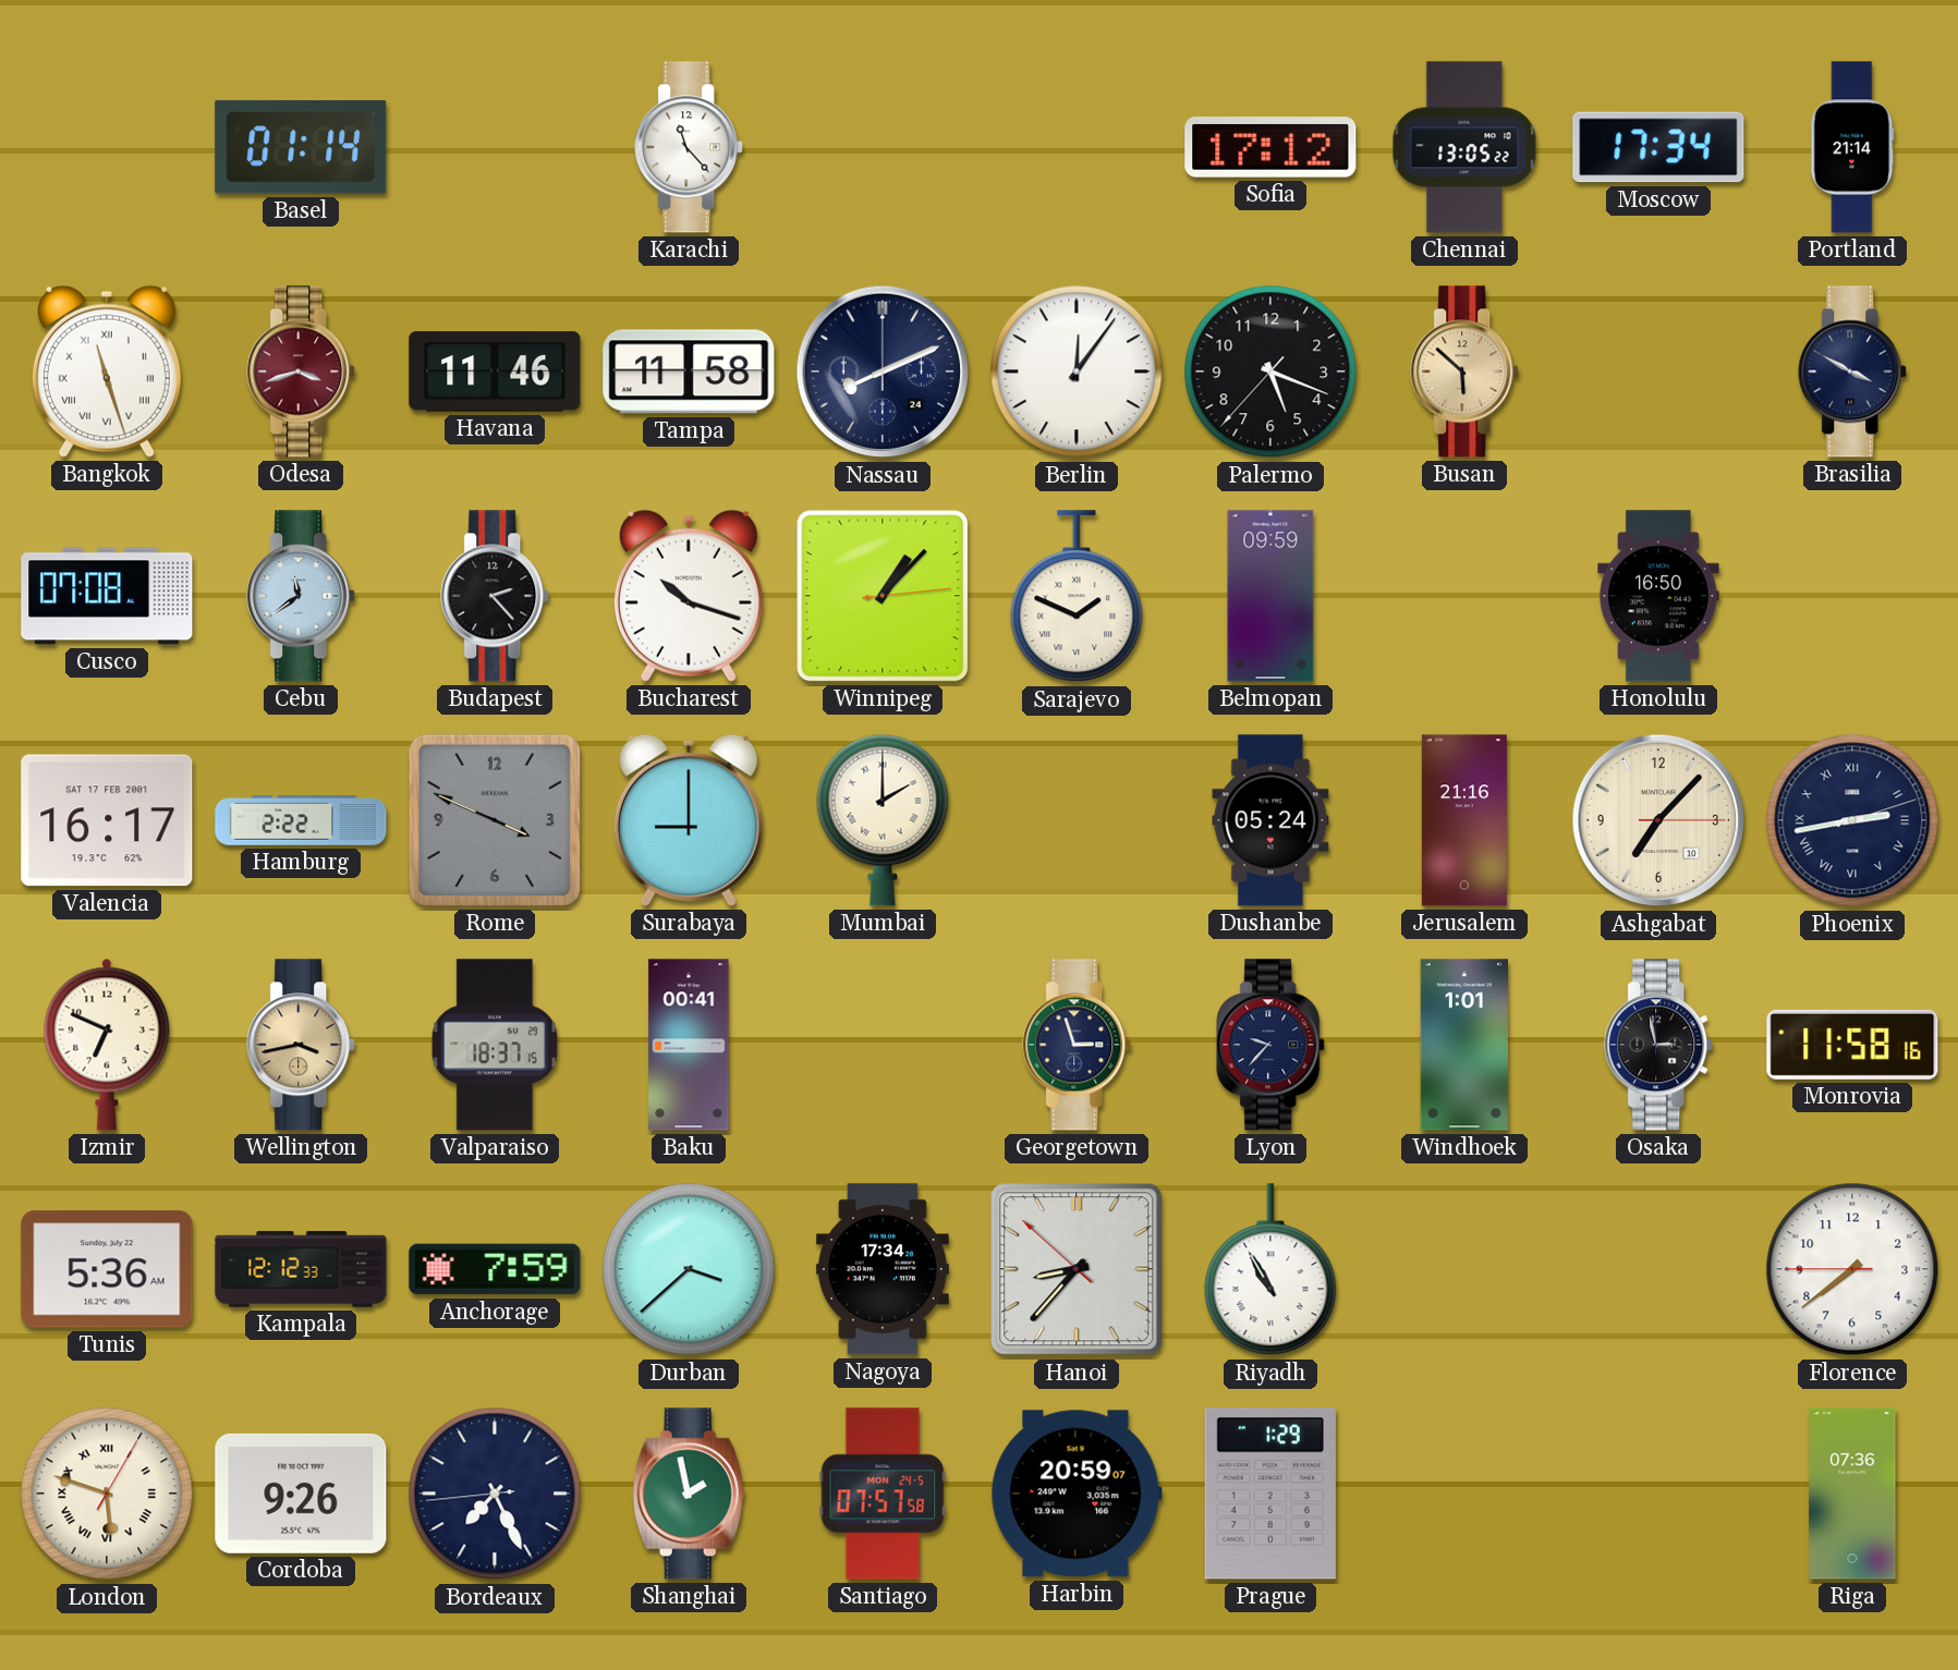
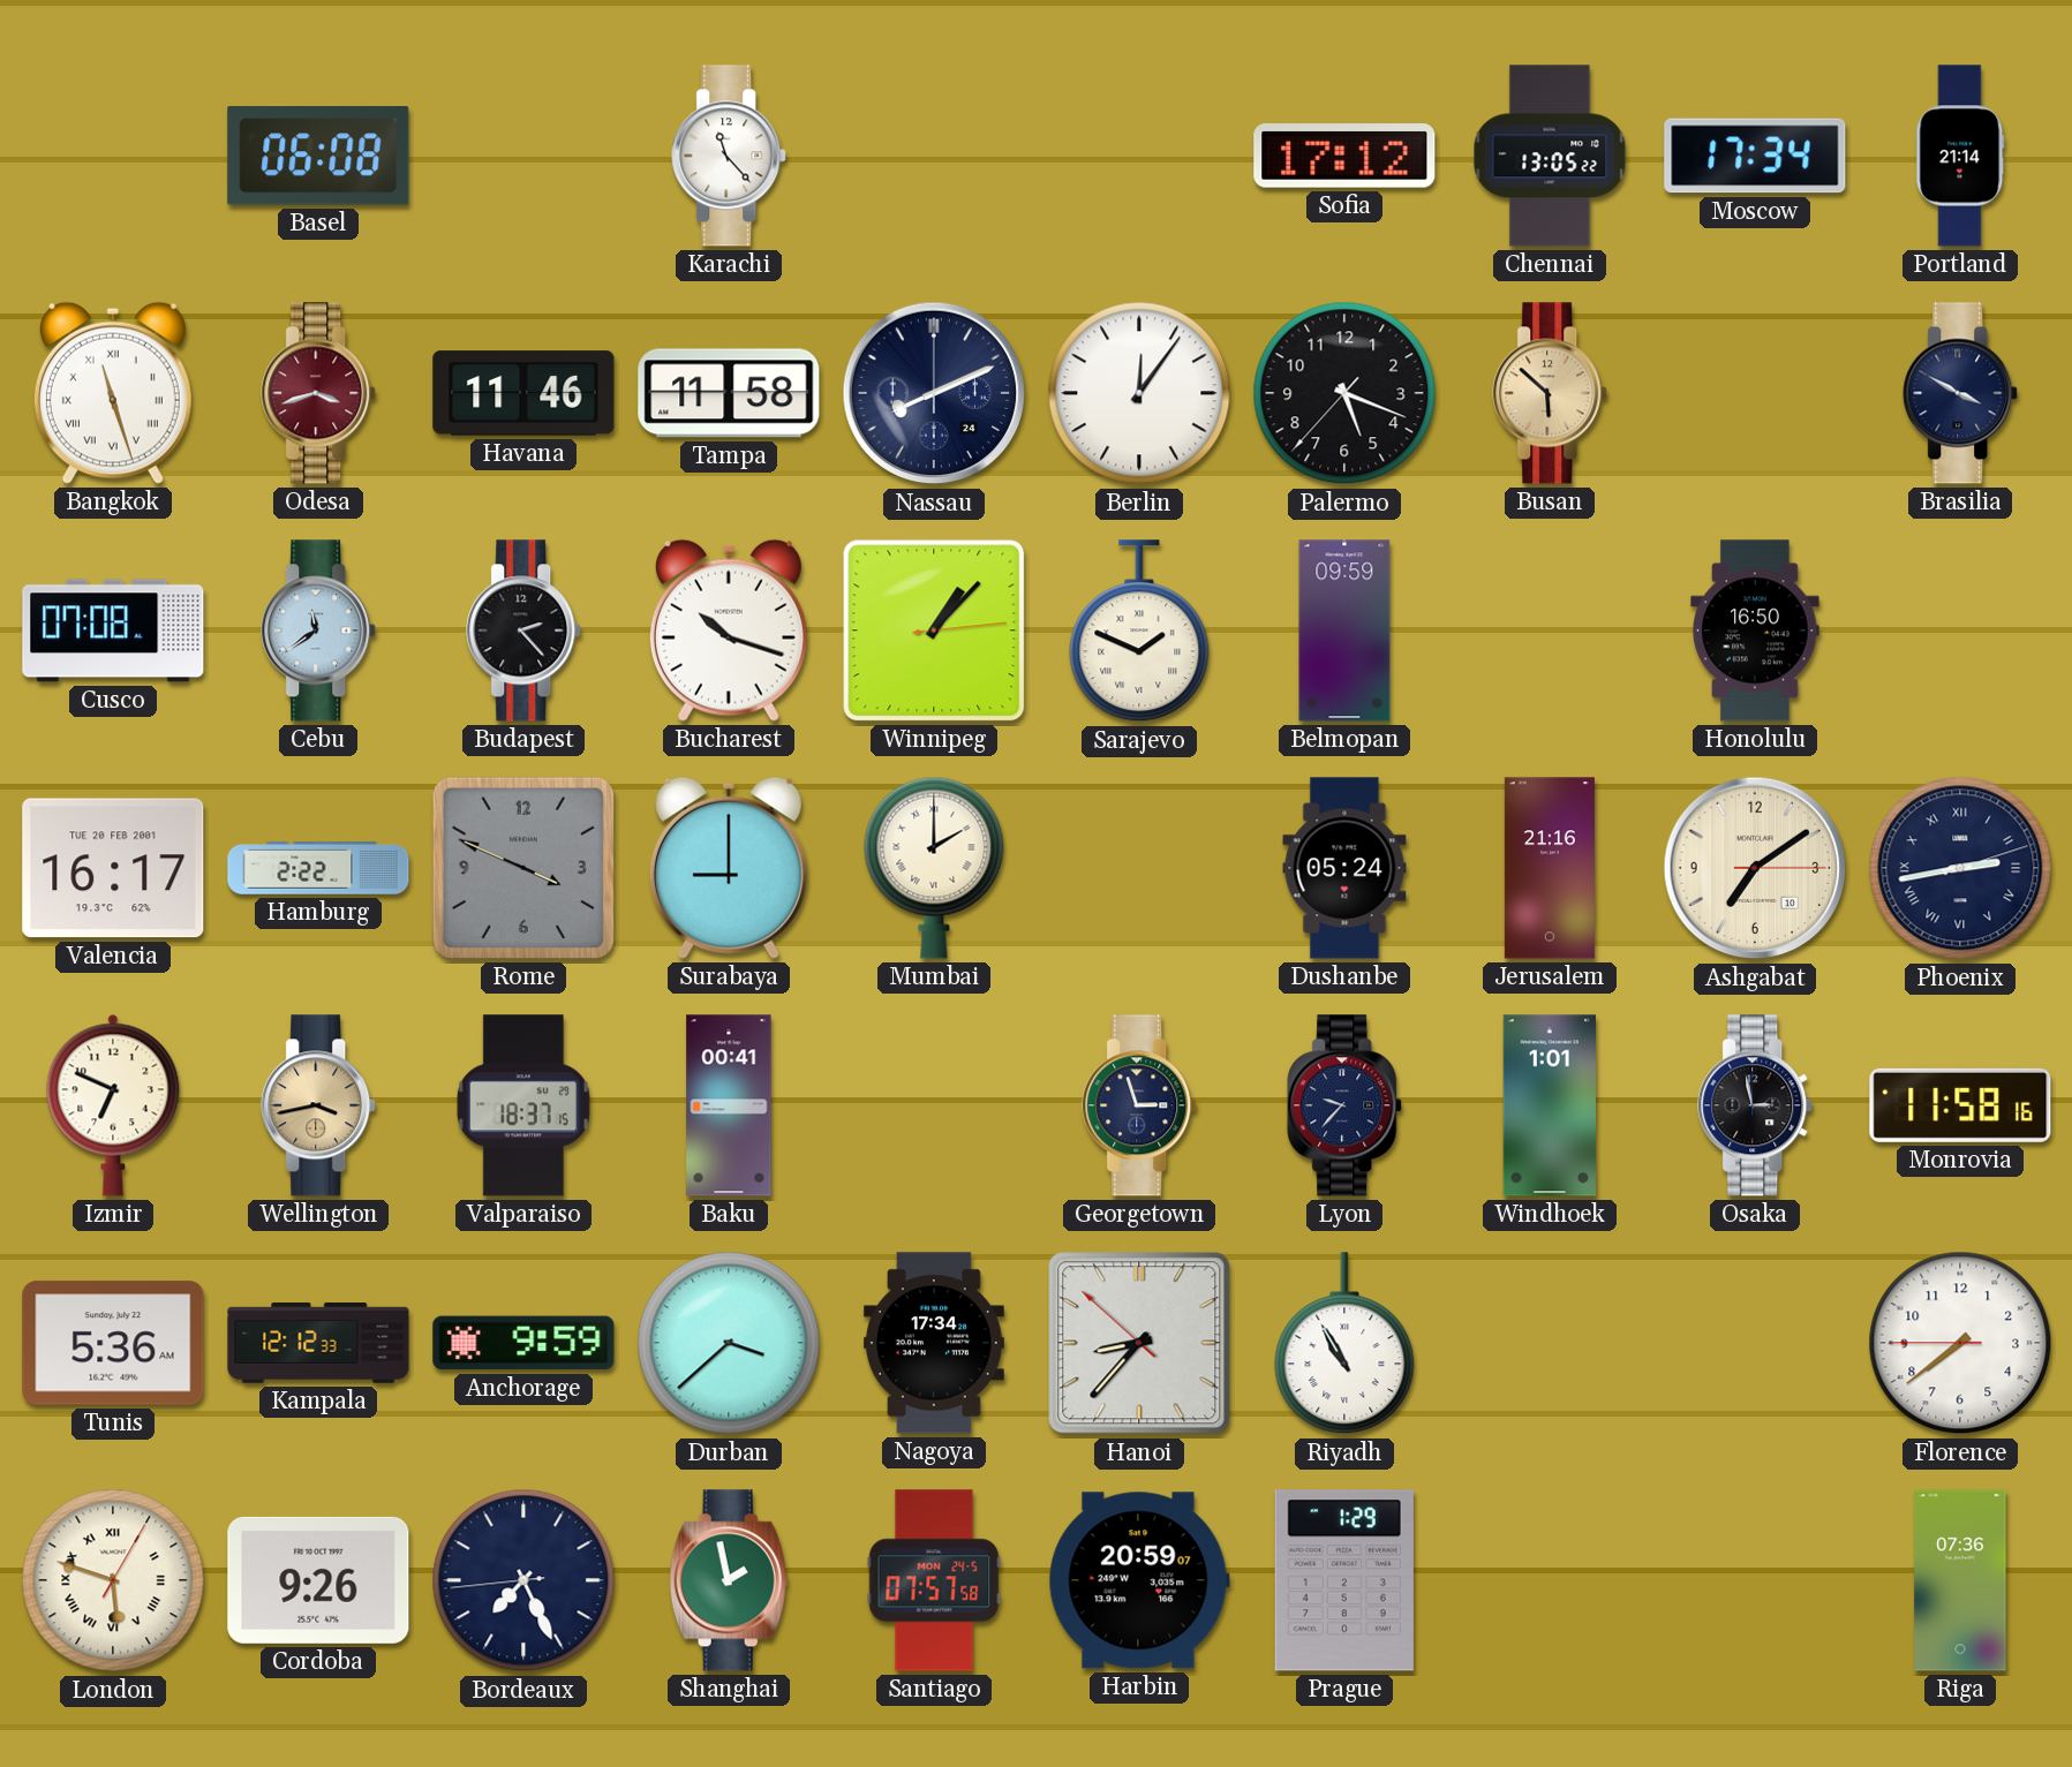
Basel: 01:14 -> 06:08 (318, 156)
Valencia date: SAT 17 FEB 2001 -> TUE 20 FEB 2001 (113, 868)
Ashgabat: 7:07 -> 7:09 (1755, 868)
Anchorage: 7:59 -> 9:59 (523, 1343)
